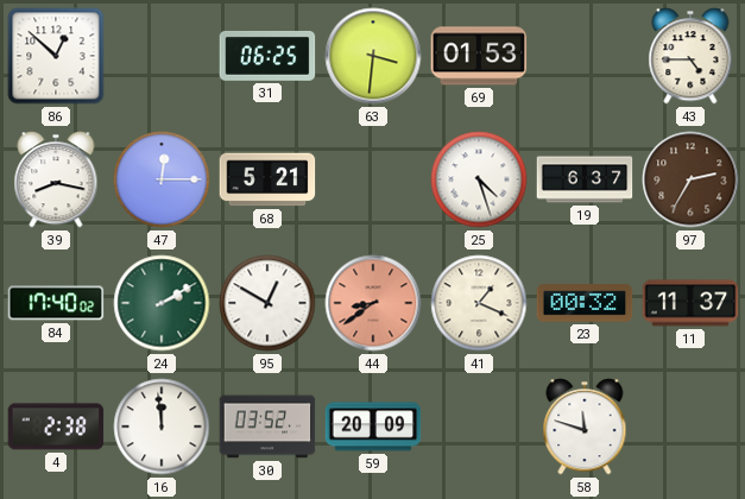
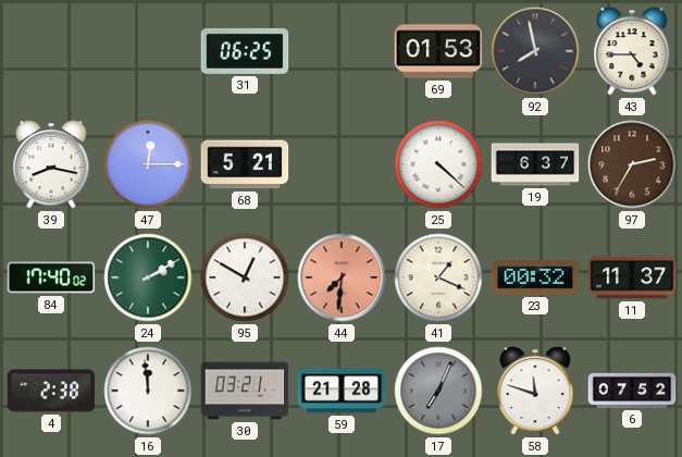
86: 12:52 -> none (56, 56)
63: 3:31 -> none (373, 56)
92: none -> 7:58 (535, 51)
25: 4:27 -> 4:22 (438, 164)
44: 8:39 -> 7:31 (342, 277)
30: 03:52 -> 03:21 (245, 391)
59: 20:09 -> 21:28 (342, 391)
17: none -> 7:04 (438, 391)
6: none -> 07:52 (632, 391)
